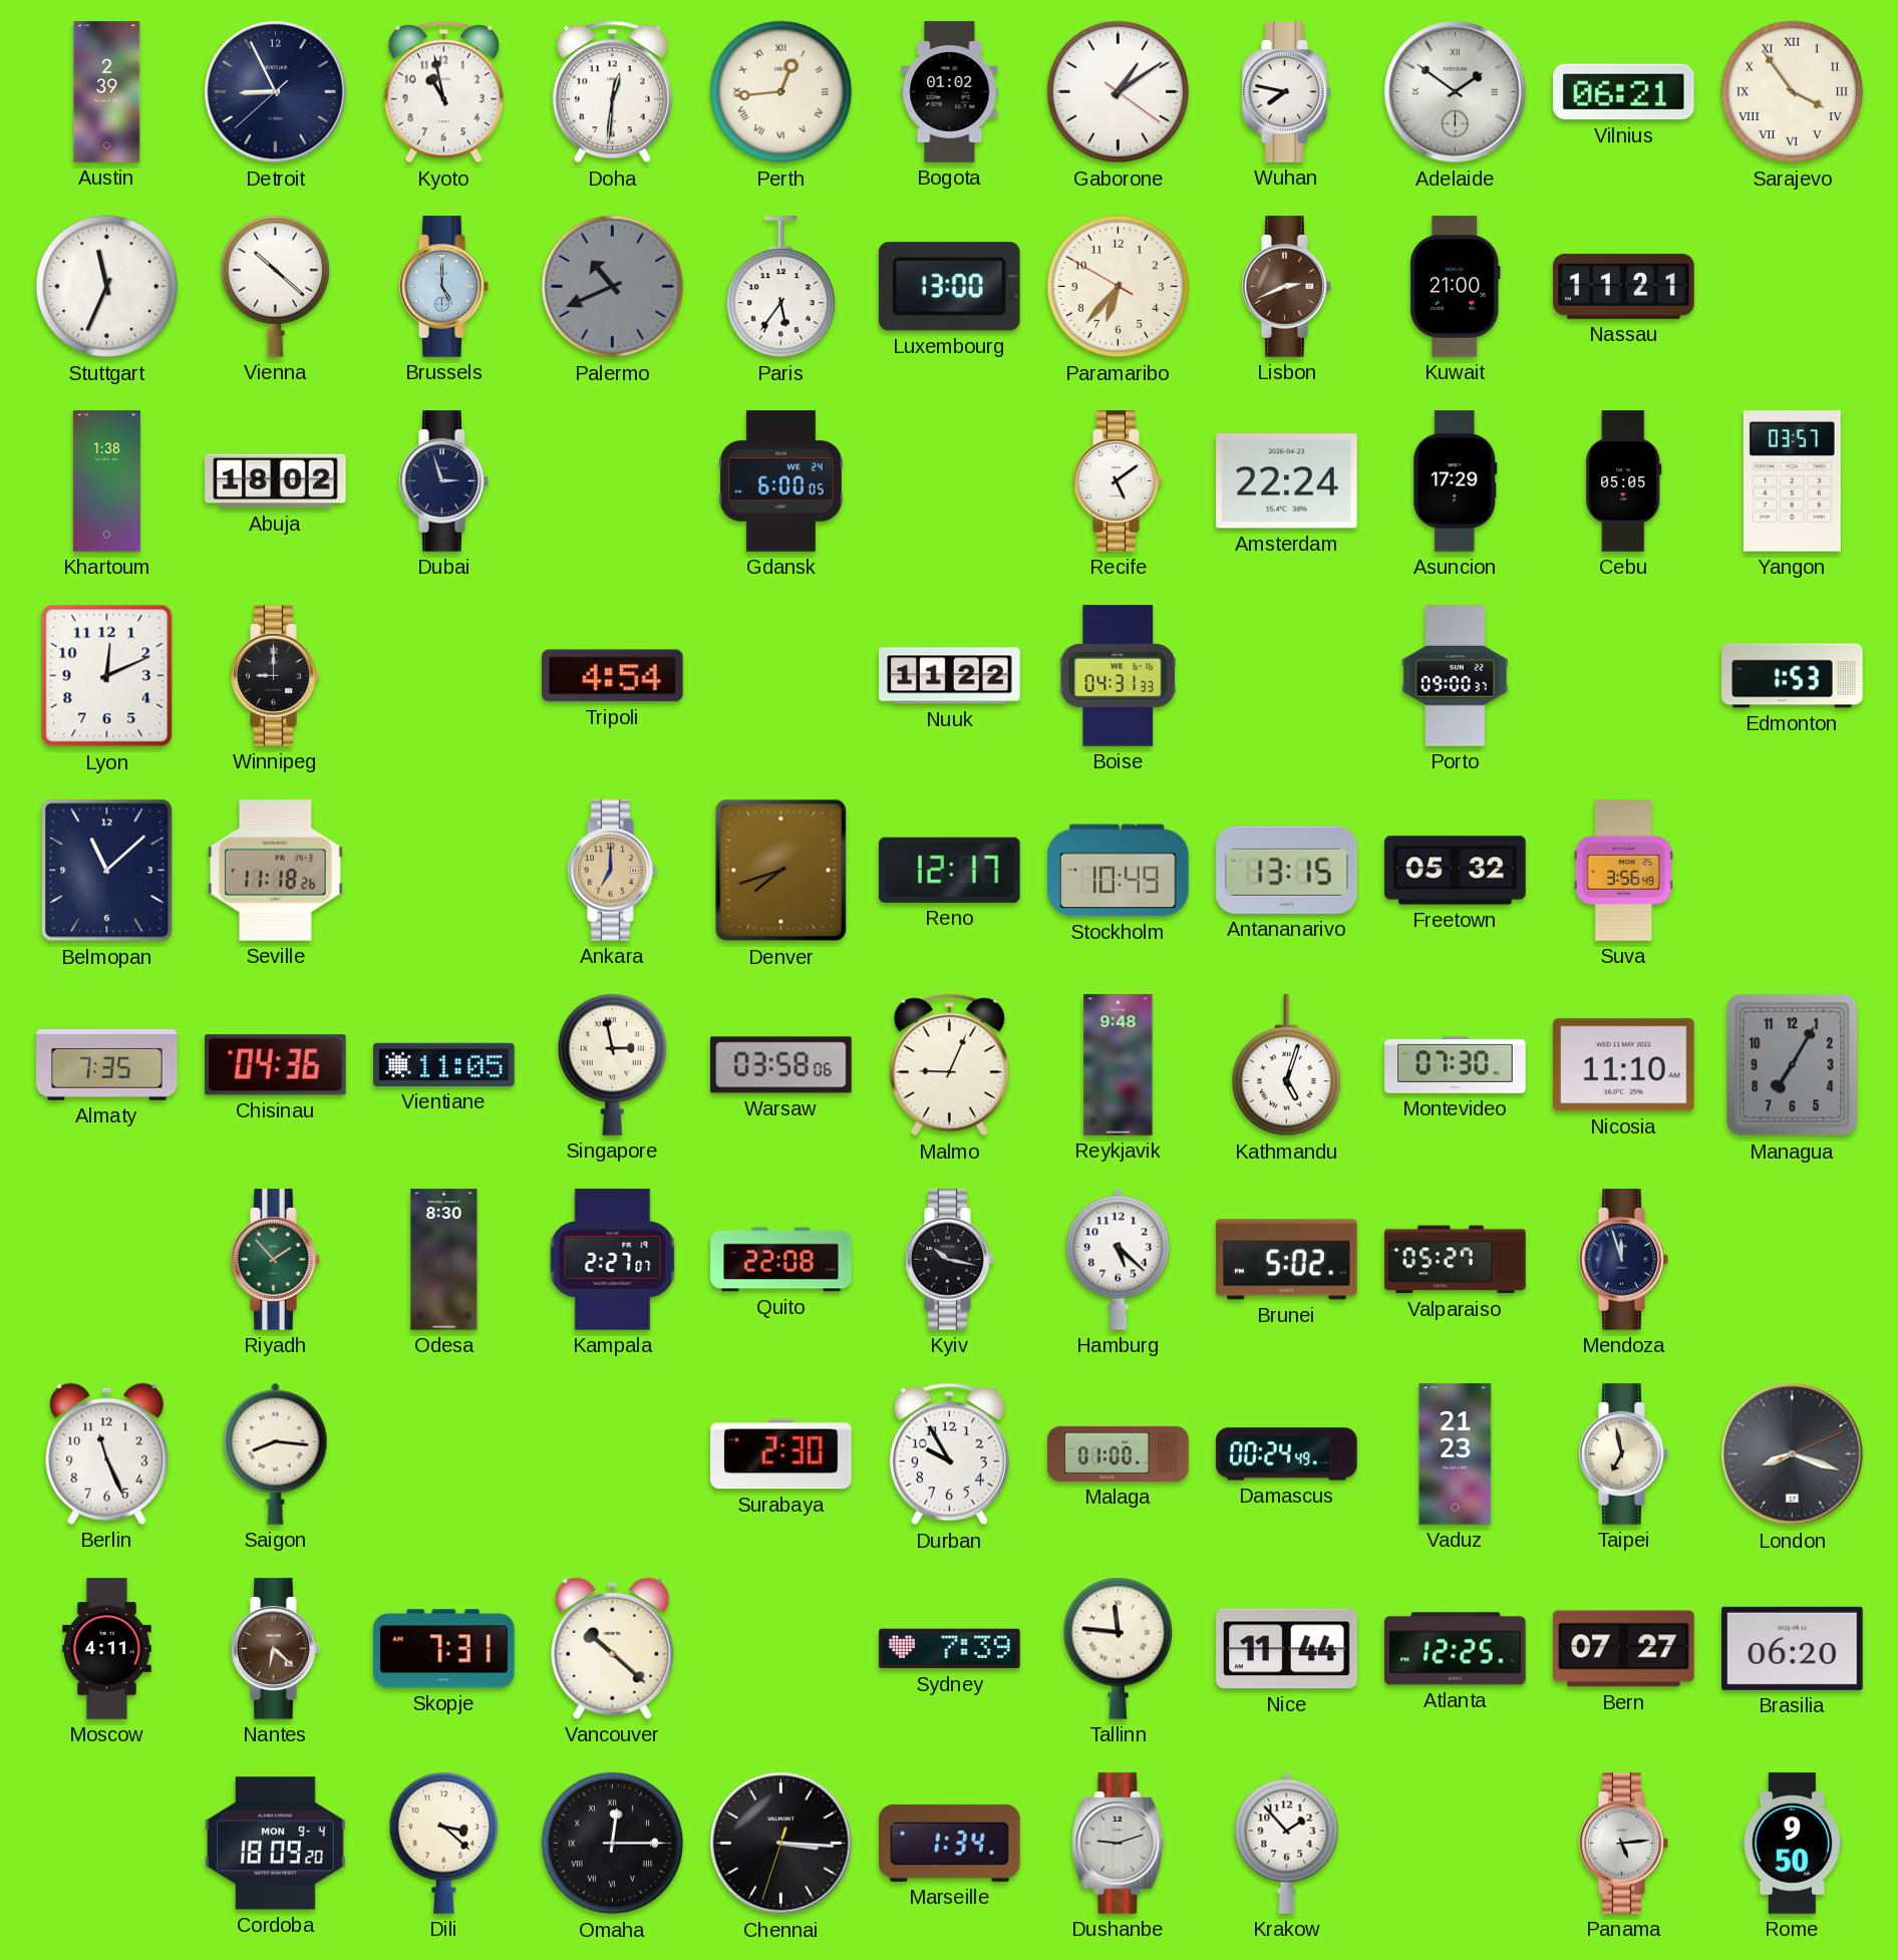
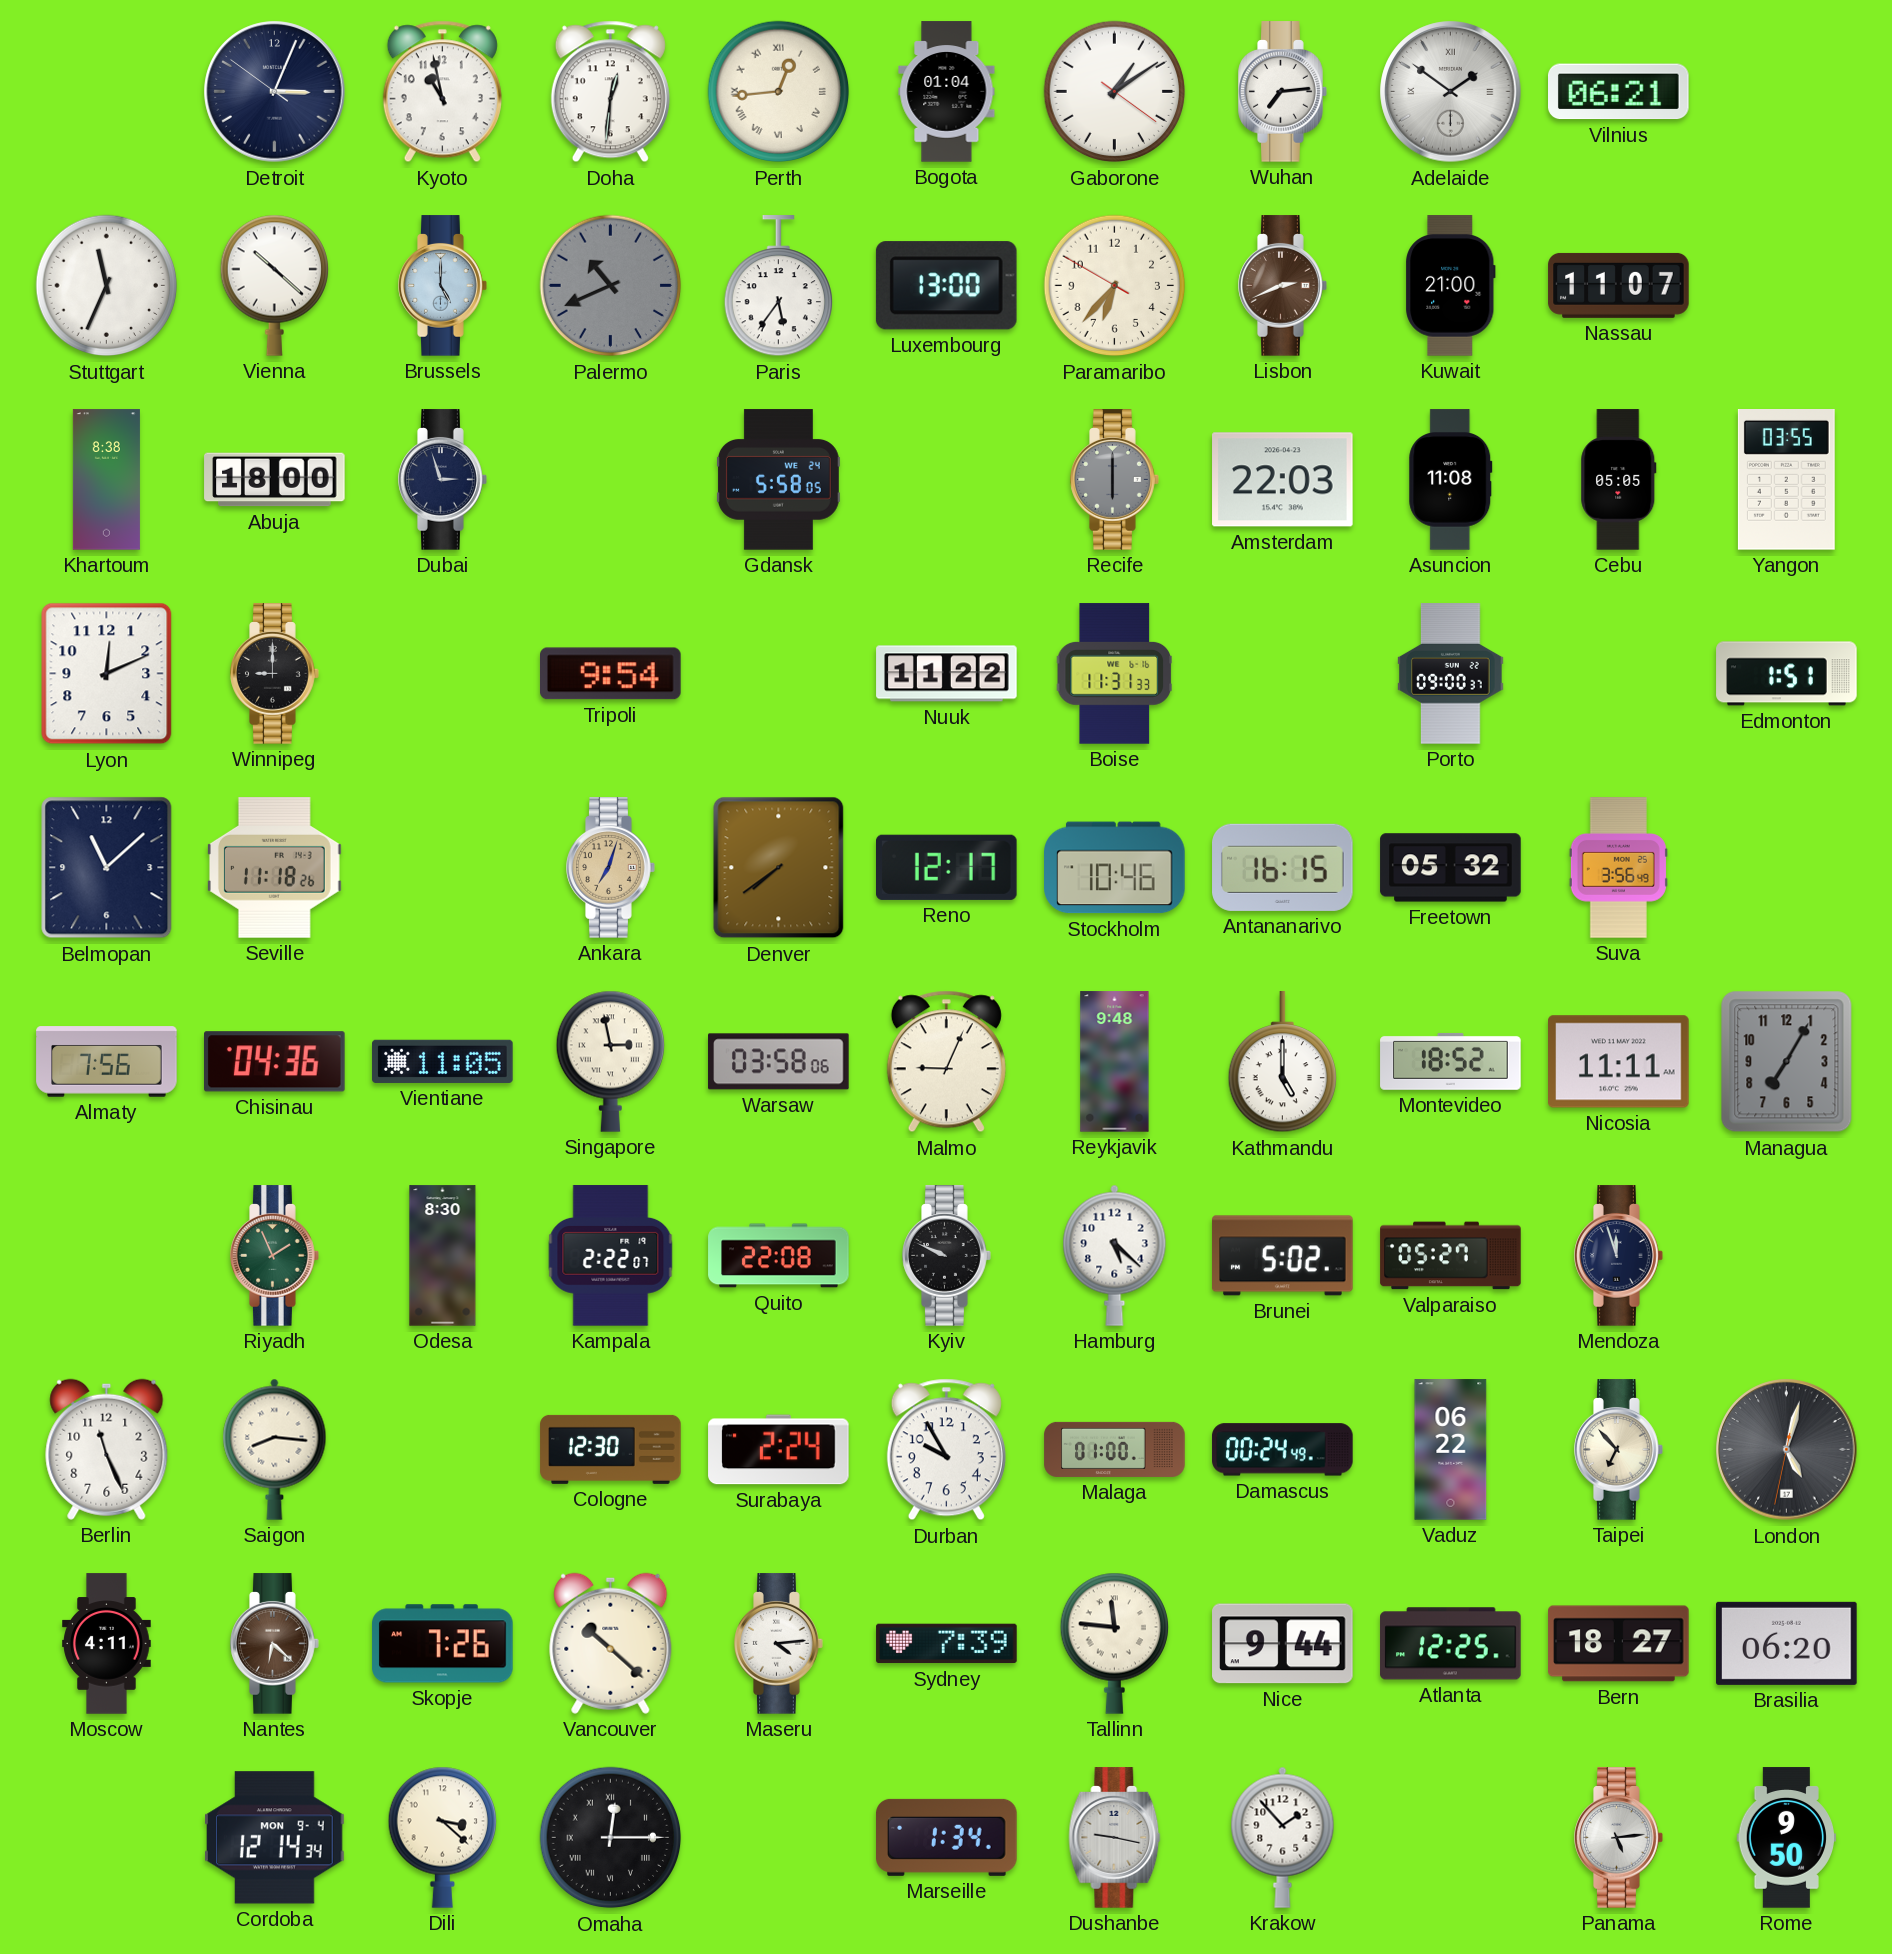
Austin: 2:39 -> none (107, 92)
Detroit: 8:55 -> 3:03 (275, 92)
Bogota: 01:02 -> 01:04 (947, 92)
Wuhan: 7:47 -> 7:14 (1283, 92)
Sarajevo: 3:54 -> none (1793, 92)
Nassau: 11:21 -> 11:07 (1619, 285)
Khartoum: 1:38 -> 8:38 (106, 480)
Abuja: 18:02 -> 18:00 (275, 480)
Gdansk: 6:00 -> 5:58 (778, 480)
Recife: 5:09 -> 6:00 (1115, 480)
Recife dial: white -> grey (1115, 480)
Amsterdam: 22:24 -> 22:03 (1283, 480)
Asuncion: 17:29 -> 11:08 (1451, 480)
Yangon: 03:57 -> 03:55 (1786, 480)
Tripoli: 4:54 -> 9:54 (611, 674)
Boise: 04:31 -> 11:31 (1114, 674)
Edmonton: 1:53 -> 1:51 (1787, 674)
Ankara: 7:00 -> 7:03 (611, 868)
Denver: 7:42 -> 7:39 (779, 868)
Stockholm: 10:49 -> 10:46 (1115, 868)
Antananarivo: 13:15 -> 16:15 (1283, 867)
Almaty: 7:35 -> 7:56 (107, 1062)
Kathmandu: 5:03 -> 5:00 (1282, 1062)
Montevideo: 07:30 -> 18:52 (1451, 1061)
Nicosia: 11:10 -> 11:11 (1619, 1062)
Riyadh: 1:53 -> 1:56 (275, 1256)
Kampala: 2:27 -> 2:22 (611, 1256)
Kyiv: 10:17 -> 9:49 (947, 1256)
Cologne: none -> 12:30 (611, 1449)
Surabaya: 2:30 -> 2:24 (779, 1450)
Vaduz: 21:23 -> 06:22 (1451, 1450)
Taipei: 6:58 -> 6:53 (1619, 1450)
London: 8:18 -> 5:02 (1787, 1450)
Skopje: 7:31 -> 7:26 (443, 1644)
Maseru: none -> 4:14 (779, 1644)
Nice: 11:44 -> 9:44 (1283, 1644)
Bern: 07:27 -> 18:27 (1619, 1644)
Cordoba: 18:09 -> 12:14 (275, 1838)
Chennai: 3:15 -> none (781, 1844)
Dushanbe: 9:12 -> 9:17 (1115, 1838)
